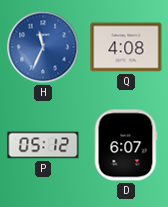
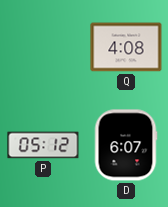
H: 11:34 -> none (43, 47)
